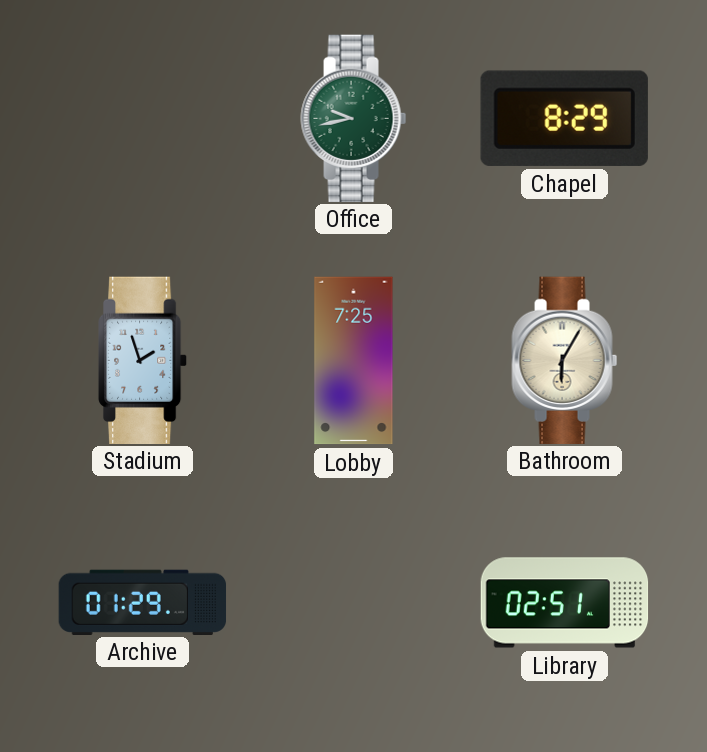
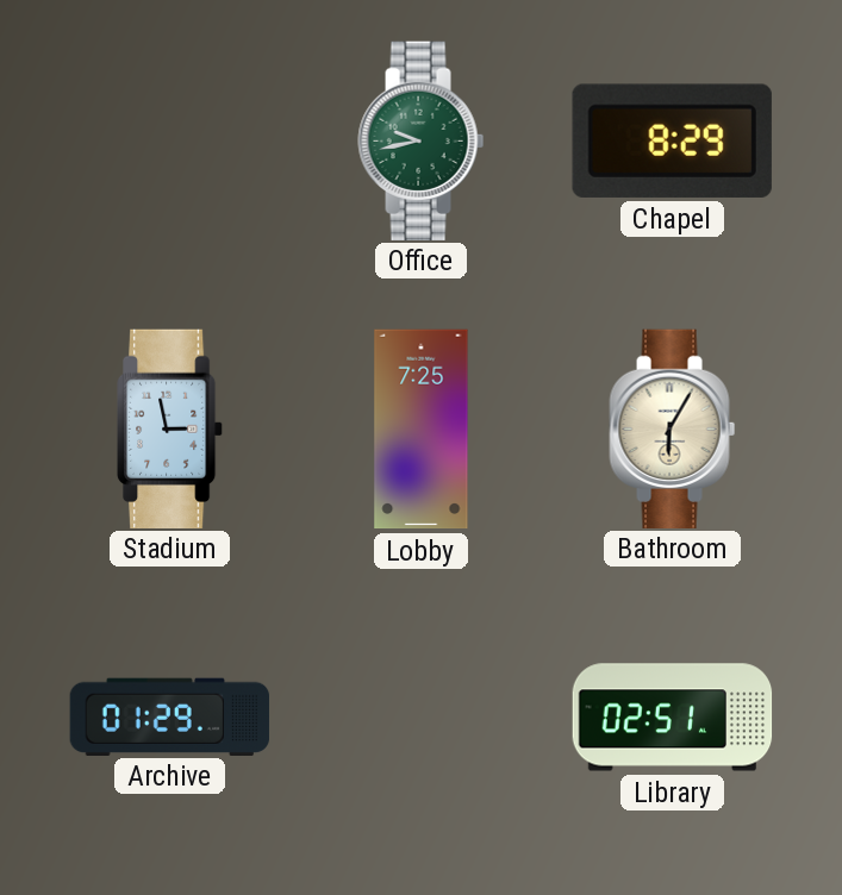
Stadium: 1:57 -> 2:58 (170, 428)
